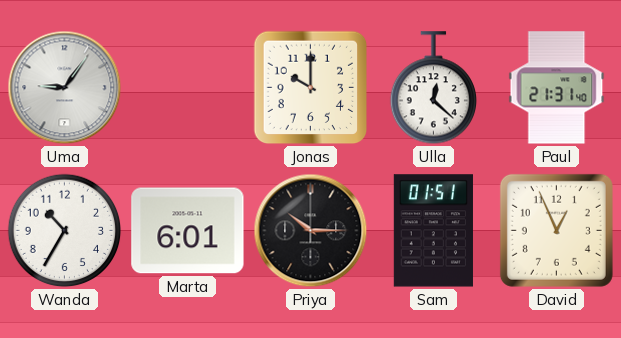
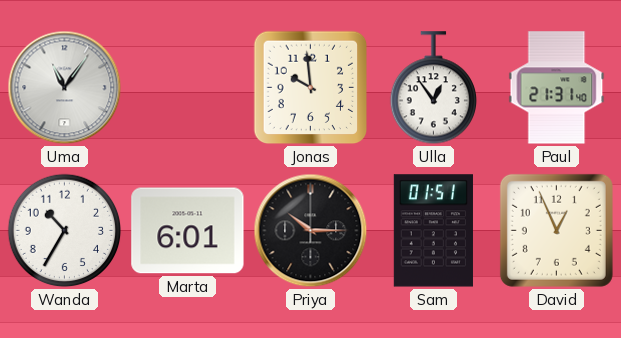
Uma: 9:06 -> 11:06 (65, 88)
Jonas: 10:00 -> 9:59 (311, 88)
Ulla: 12:22 -> 12:54 (433, 88)
